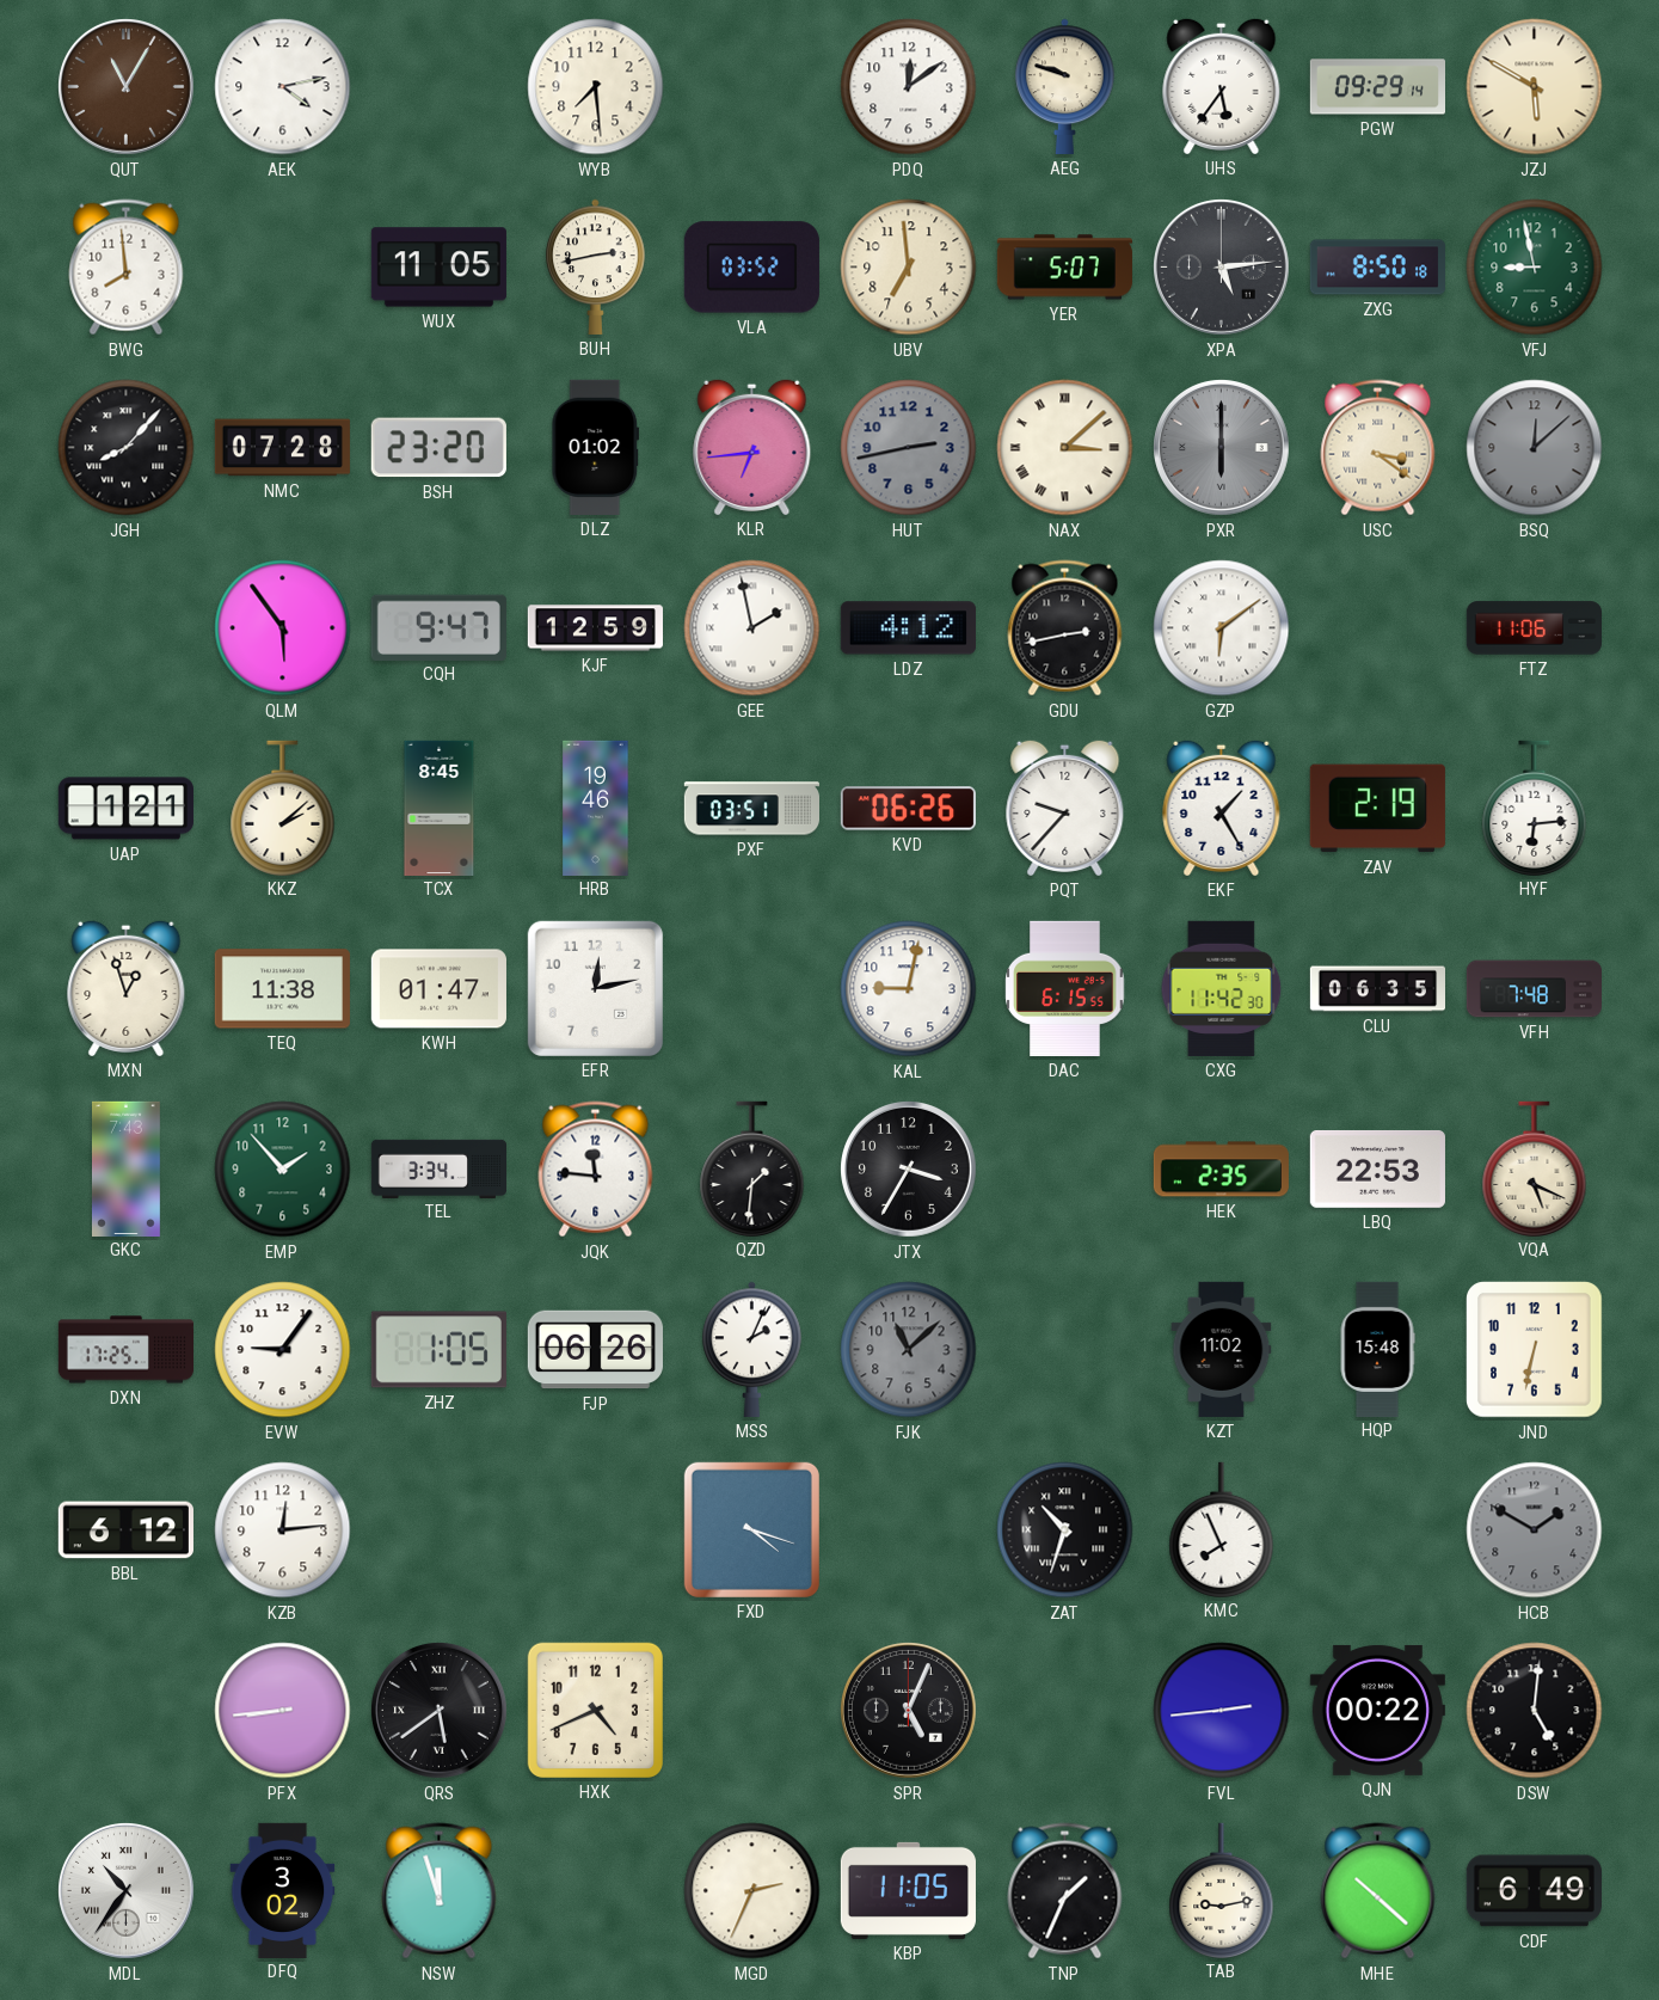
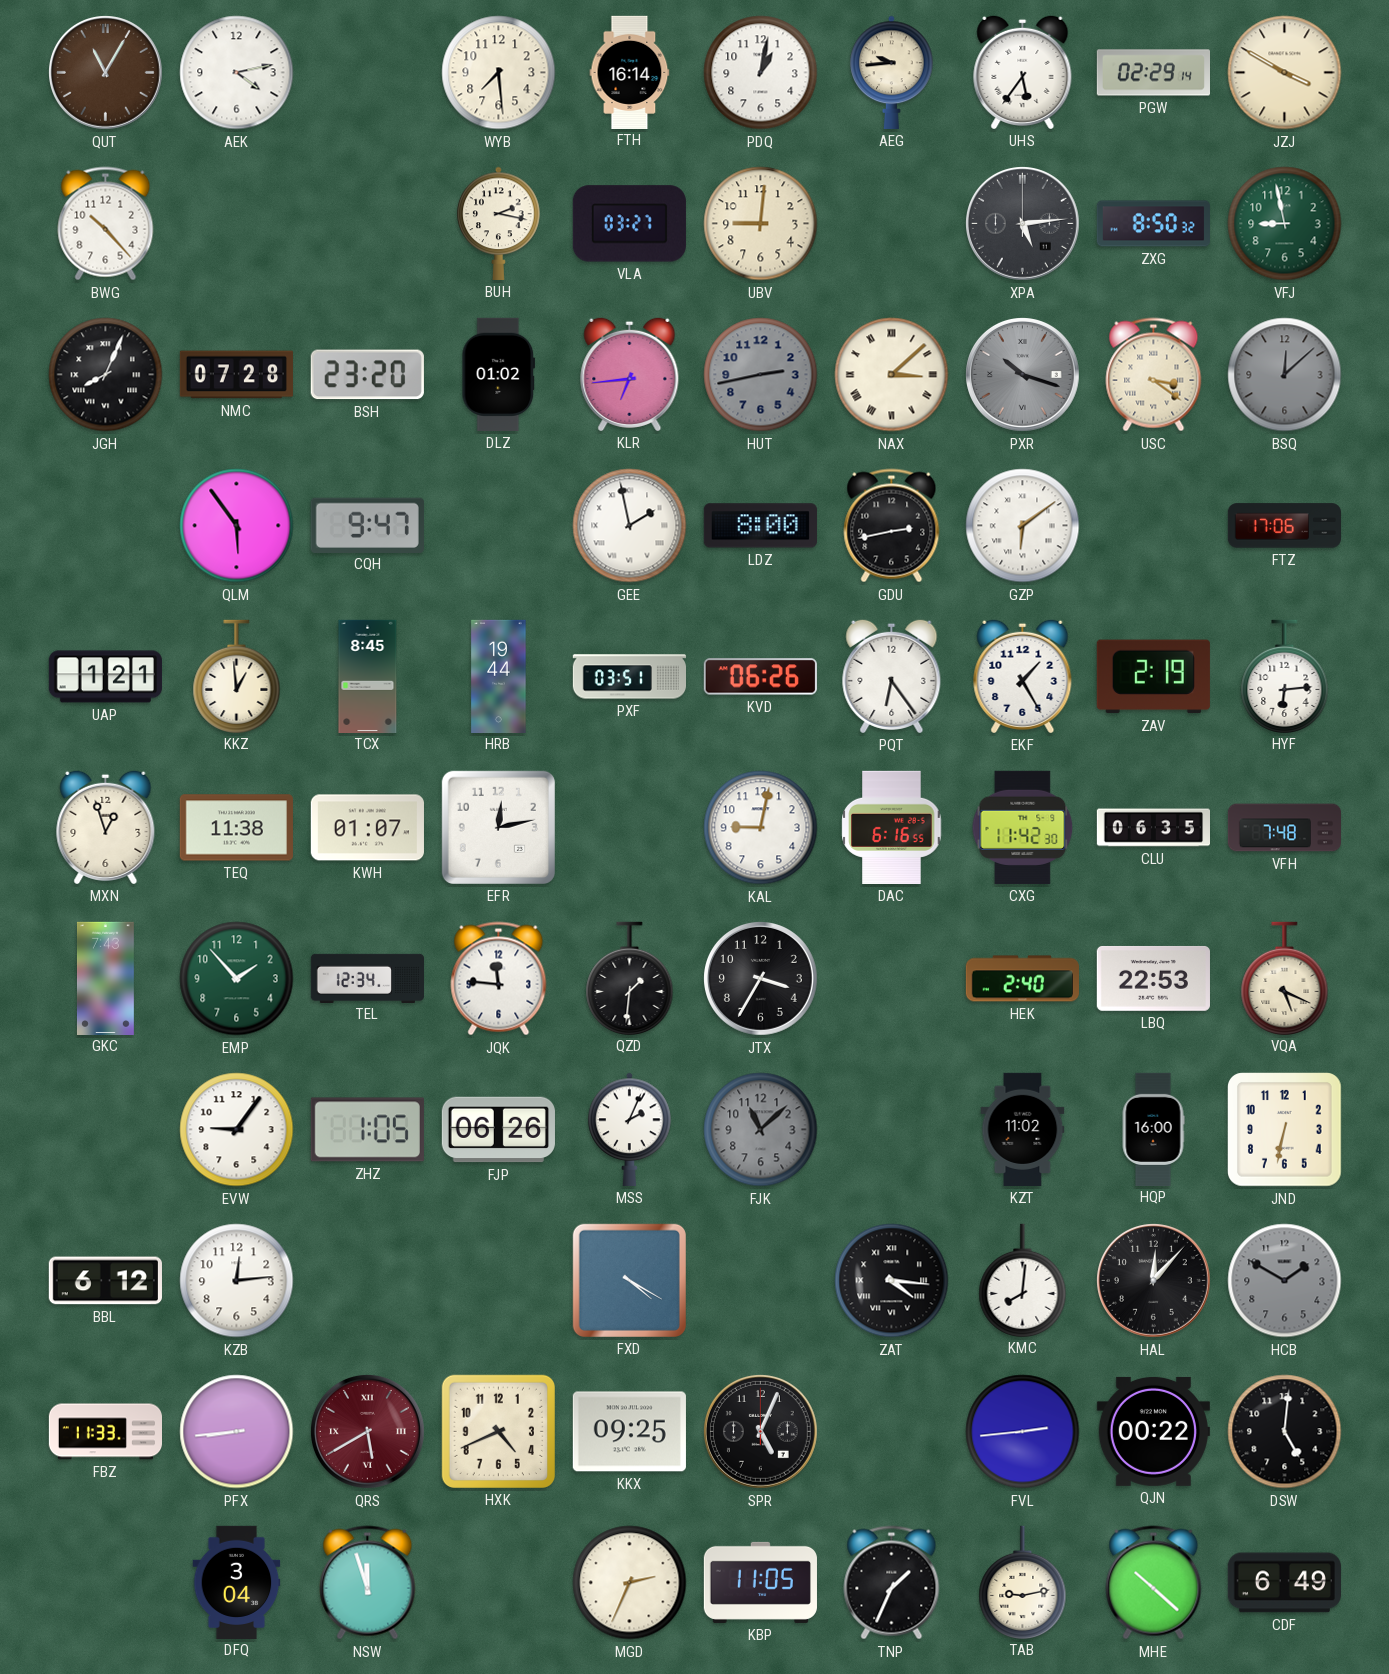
FTH: none -> 16:14 (630, 72)
PDQ: 12:09 -> 1:02 (761, 73)
AEG: 9:48 -> 9:44 (892, 72)
PGW: 09:29 -> 02:29 (1153, 73)
JZJ: 5:50 -> 3:50 (1285, 73)
BWG: 7:59 -> 10:23 (106, 224)
WUX: 11:05 -> none (438, 268)
BUH: 2:43 -> 2:17 (499, 223)
VLA: 03:52 -> 03:27 (629, 224)
UBV: 6:59 -> 9:01 (761, 224)
YER: 5:07 -> none (1064, 268)
ZXG: 8:50:18 -> 8:50:32 (1153, 224)
JGH: 8:07 -> 8:04 (106, 375)
PXR: 6:00 -> 10:18 (1023, 375)
KJF: 12:59 -> none (595, 628)
LDZ: 4:12 -> 8:00 (760, 526)
FTZ: 11:06 -> 17:06 (1284, 526)
KKZ: 2:08 -> 12:59 (237, 676)
HRB: 19:46 -> 19:44 (499, 676)
PQT: 9:37 -> 6:24 (892, 676)
KWH: 01:47 -> 01:07 (367, 828)
DAC: 6:15 -> 6:16 (892, 827)
TEL: 3:34 -> 12:34 (367, 978)
HEK: 2:35 -> 2:40 (1022, 979)
DXN: 17:25 -> none (125, 1350)
HQP: 15:48 -> 16:00 (1153, 1129)
FXD: 4:18 -> 4:20 (629, 1280)
ZAT: 10:33 -> 4:16 (892, 1281)
KMC: 7:56 -> 8:01 (1023, 1280)
HAL: none -> 12:07 (1154, 1281)
FBZ: none -> 11:33 (105, 1432)
QRS: 5:39 -> 5:40 (368, 1432)
QRS dial: black -> burgundy (368, 1432)
KKX: none -> 09:25 (629, 1432)
MDL: 10:36 -> none (127, 1891)
DFQ: 3:02 -> 3:04 (237, 1582)
